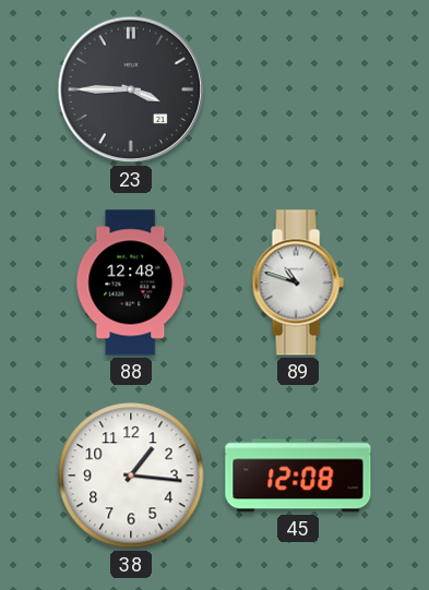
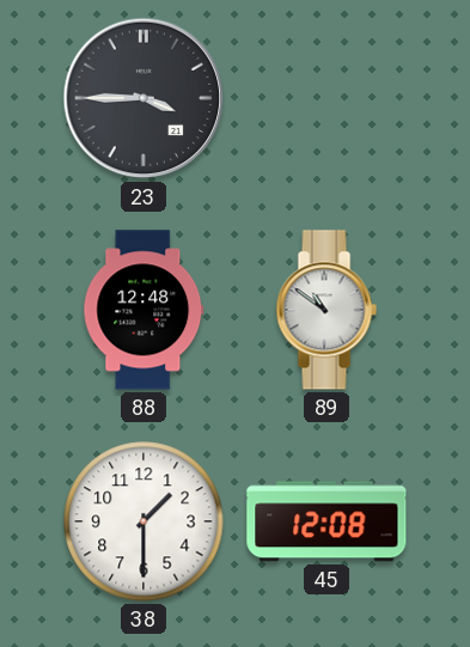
89: 10:48 -> 10:51 (326, 310)
38: 1:16 -> 1:30 (144, 521)
